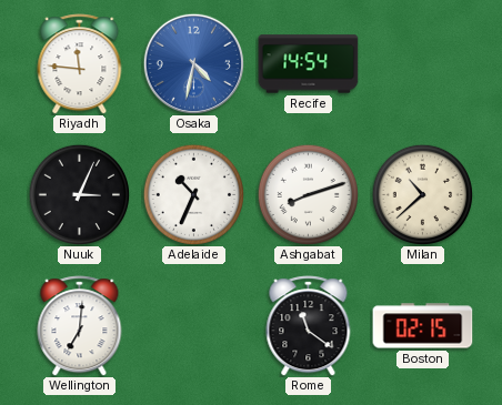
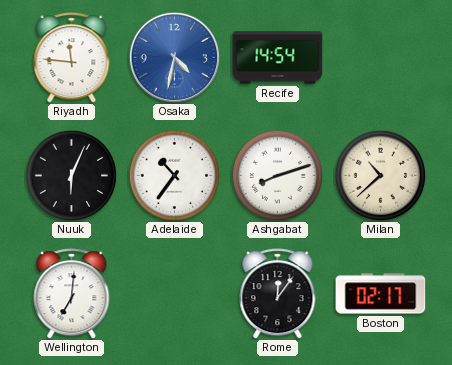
Nuuk: 3:04 -> 6:04 (71, 175)
Adelaide: 10:34 -> 10:36 (174, 175)
Rome: 11:21 -> 12:06 (278, 294)
Boston: 02:15 -> 02:17 (381, 294)
